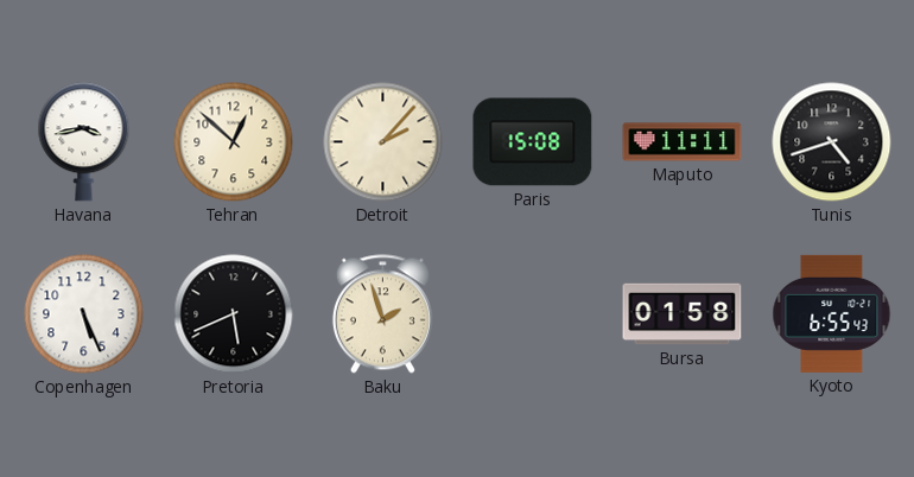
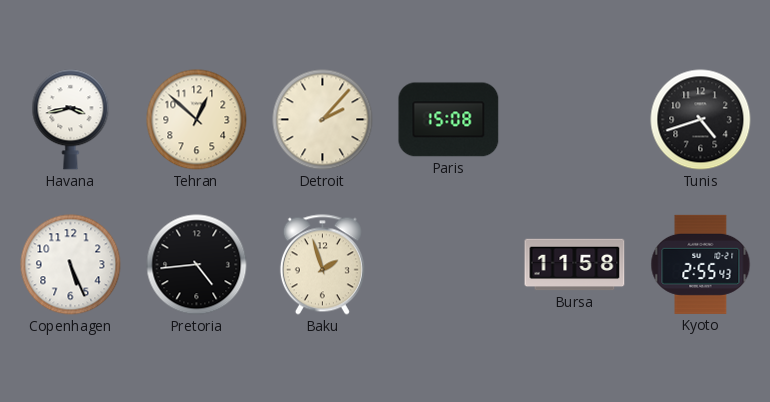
Maputo: 11:11 -> none (683, 142)
Pretoria: 5:41 -> 4:44 (197, 265)
Bursa: 01:58 -> 11:58 (575, 265)
Kyoto: 6:55 -> 2:55 (701, 264)
